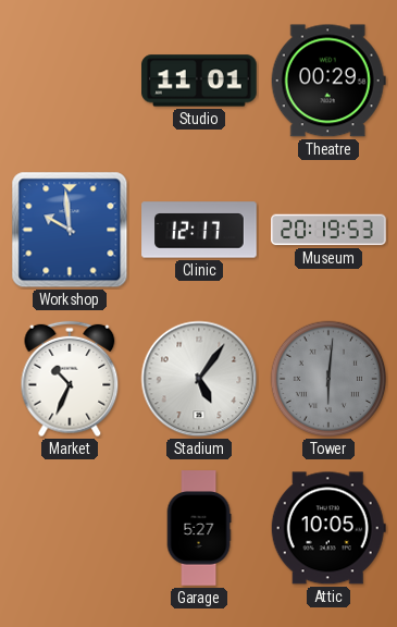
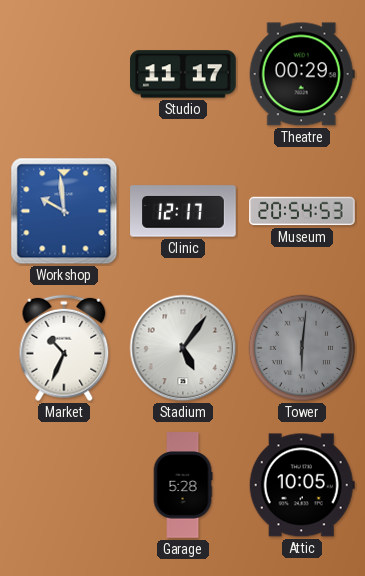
Studio: 11:01 -> 11:17 (183, 74)
Museum: 20:19 -> 20:54 (302, 211)
Garage: 5:27 -> 5:28 (183, 485)
